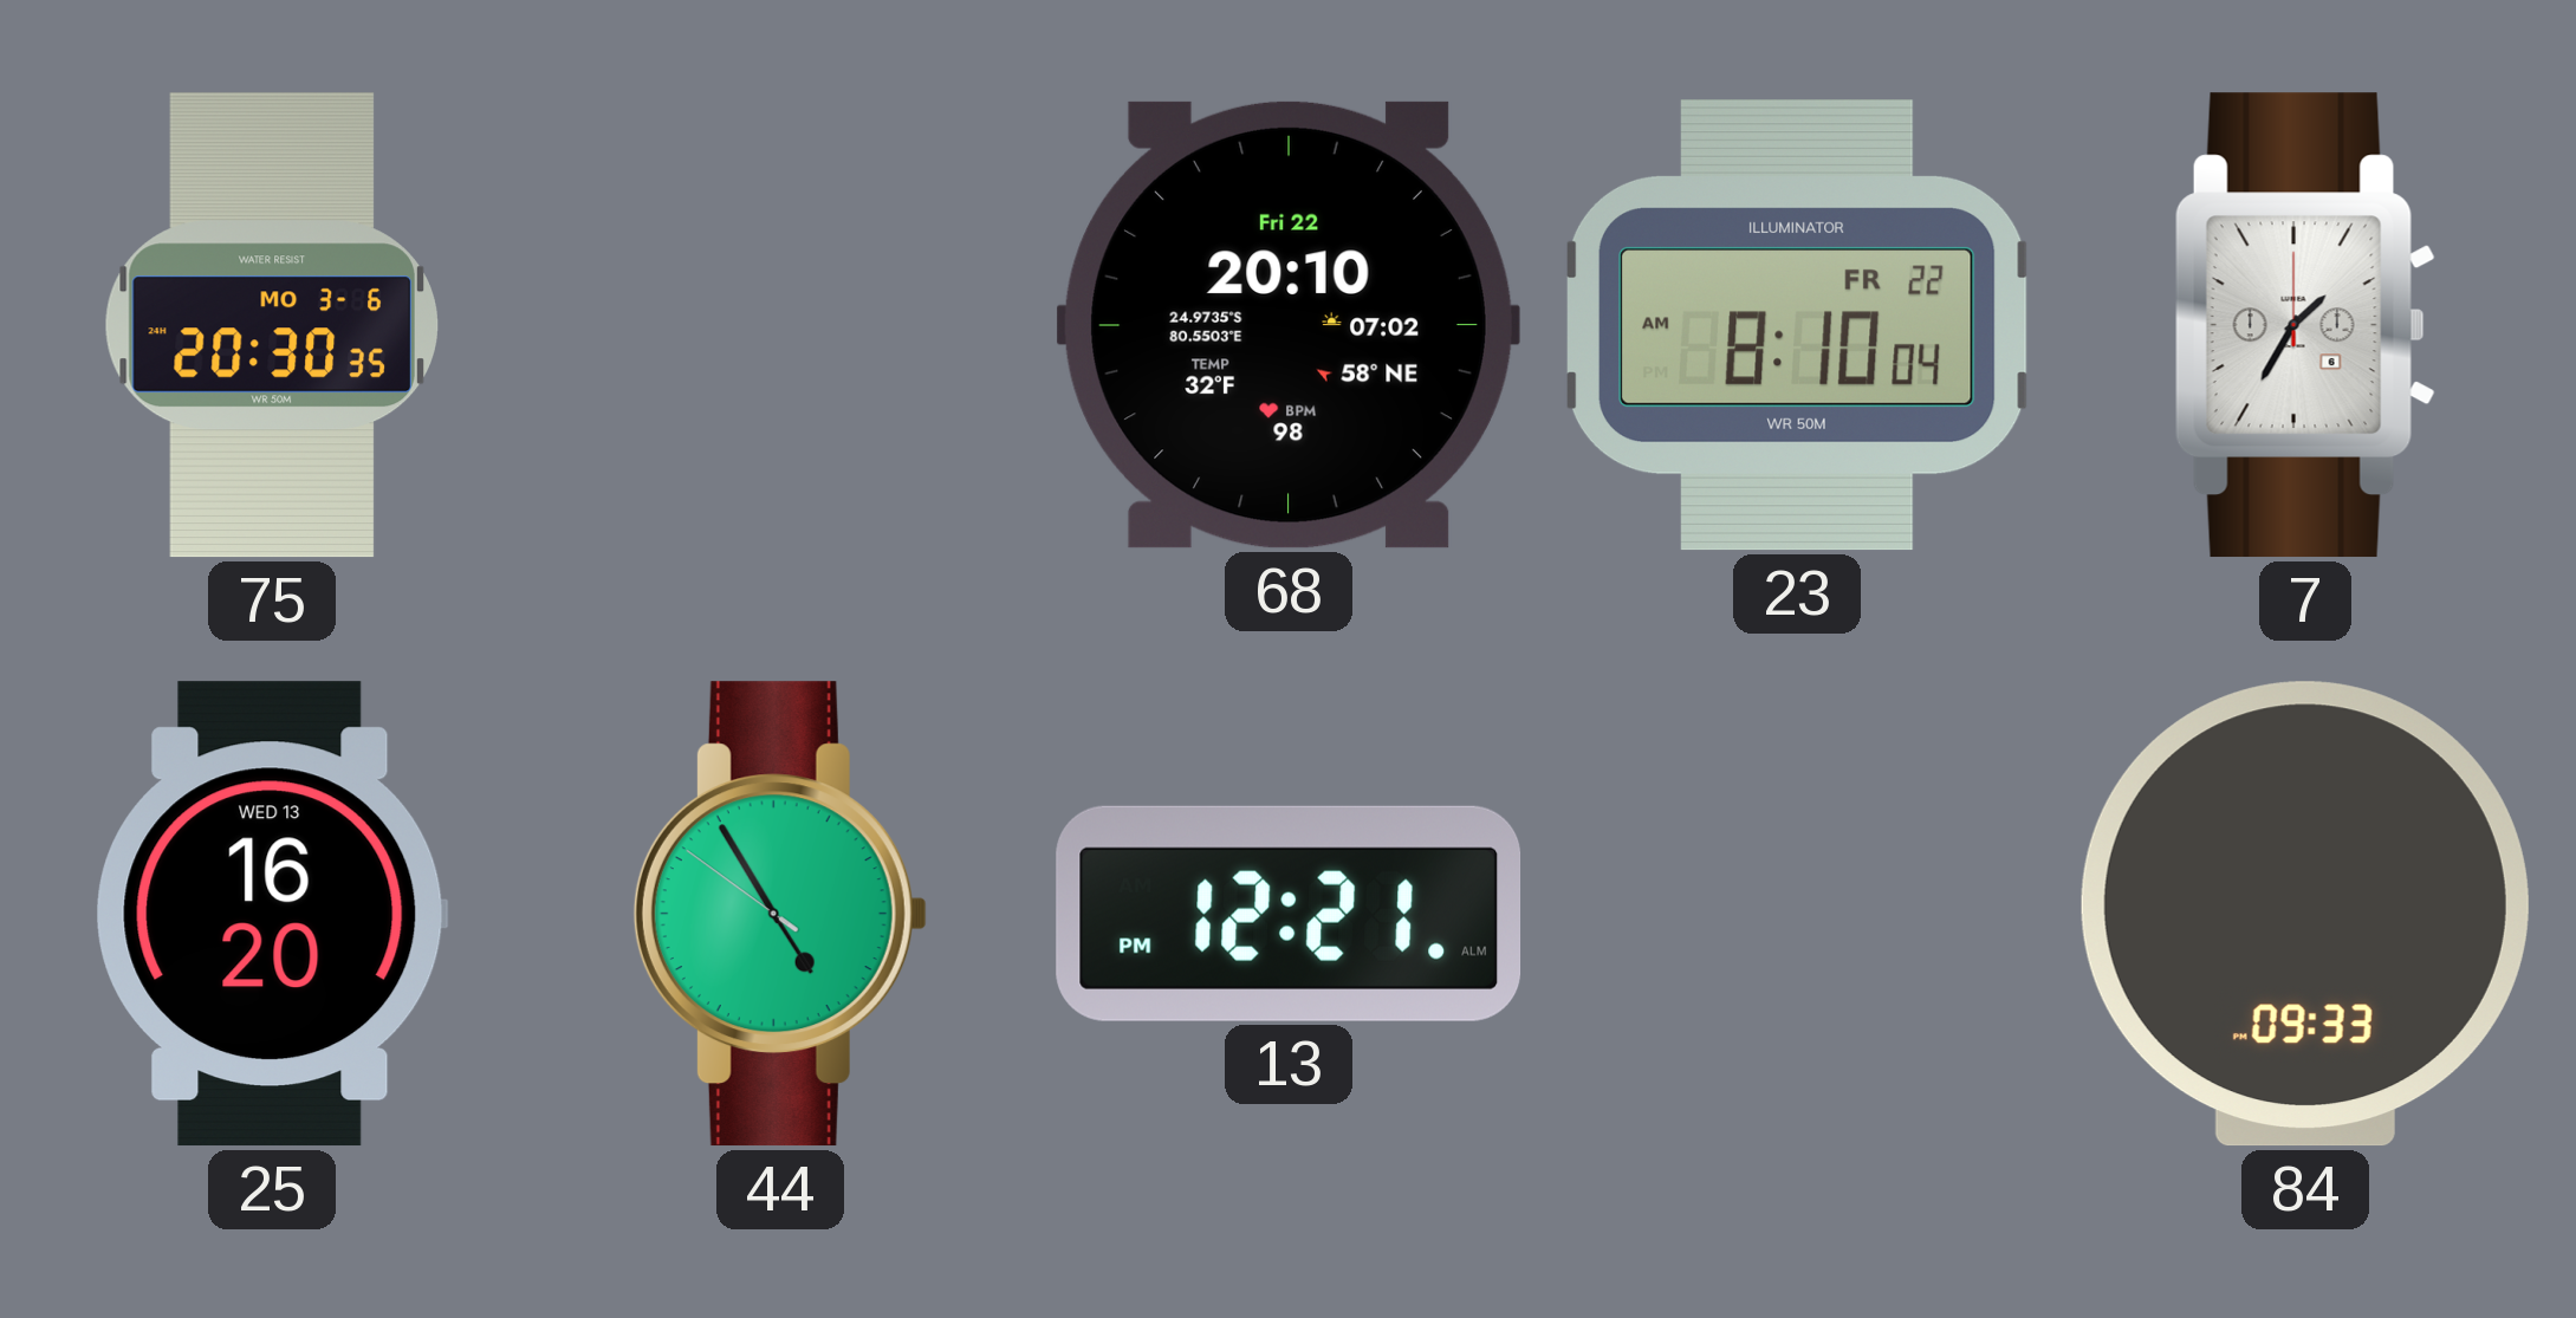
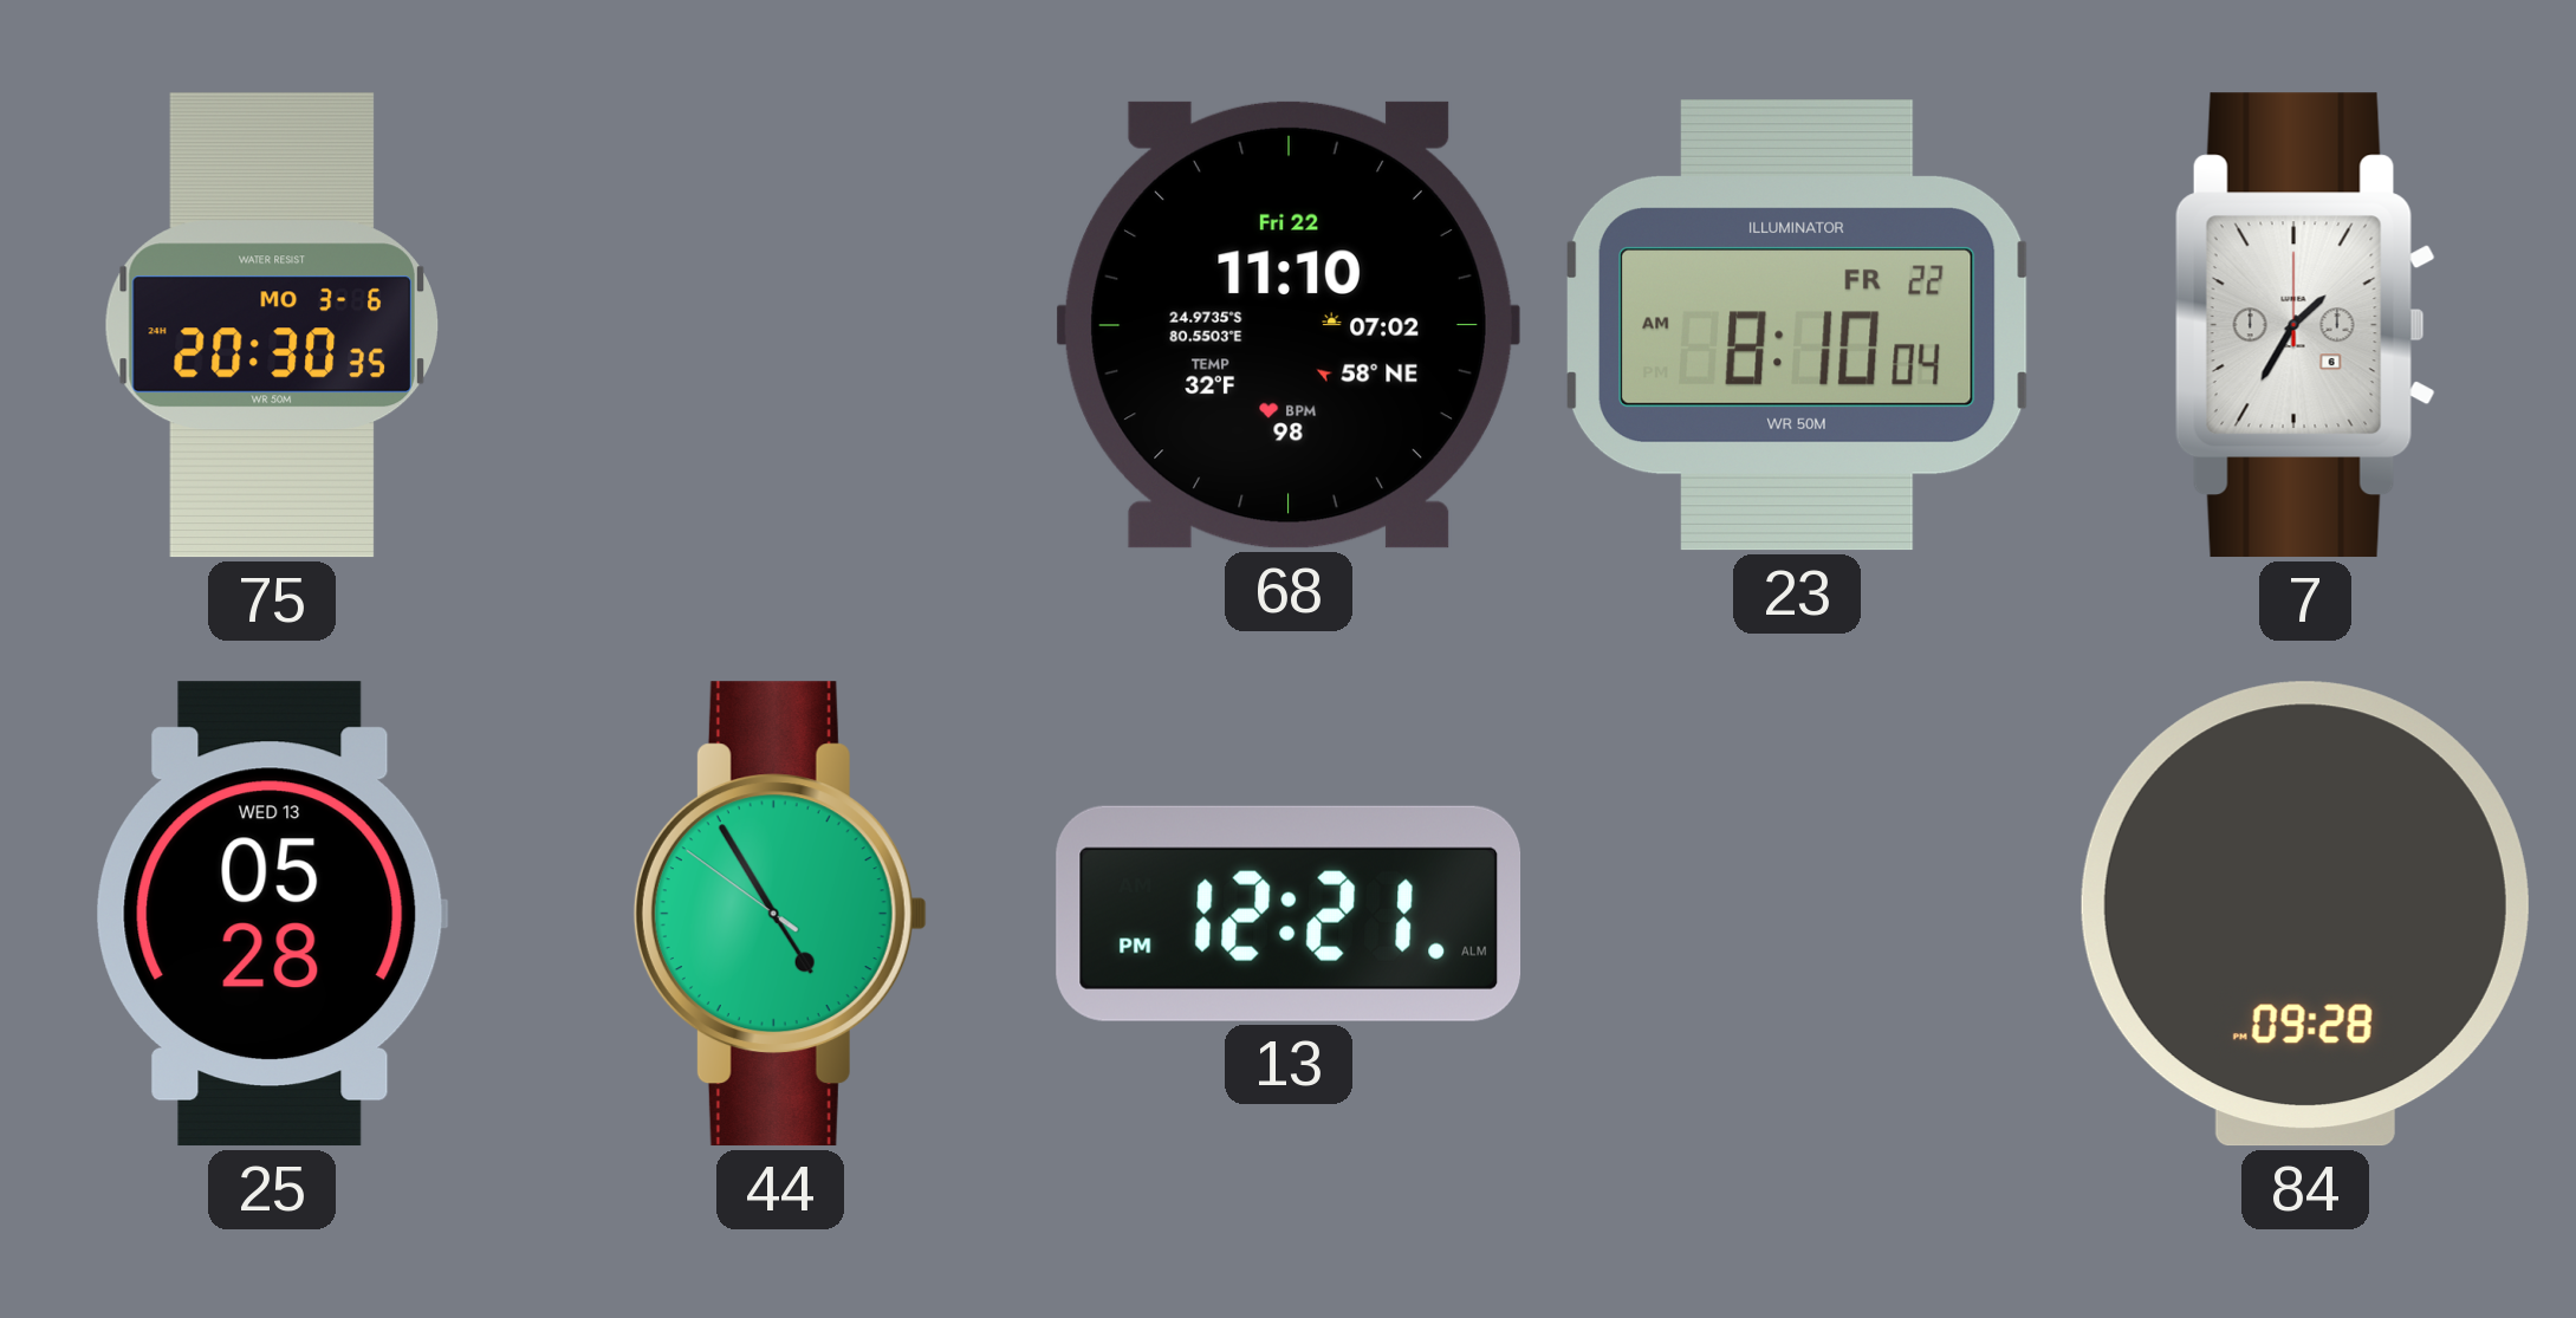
68: 20:10 -> 11:10 (1289, 325)
25: 16:20 -> 05:28 (272, 914)
84: 09:33 -> 09:28 (2305, 914)
